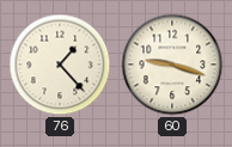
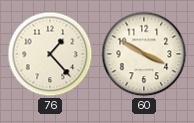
60: 9:18 -> 3:50 (144, 54)
